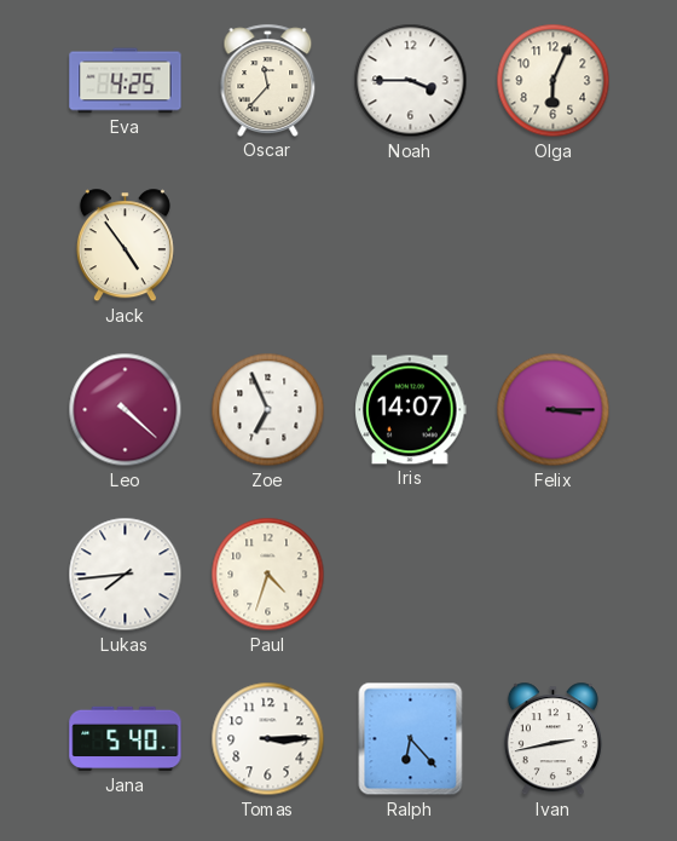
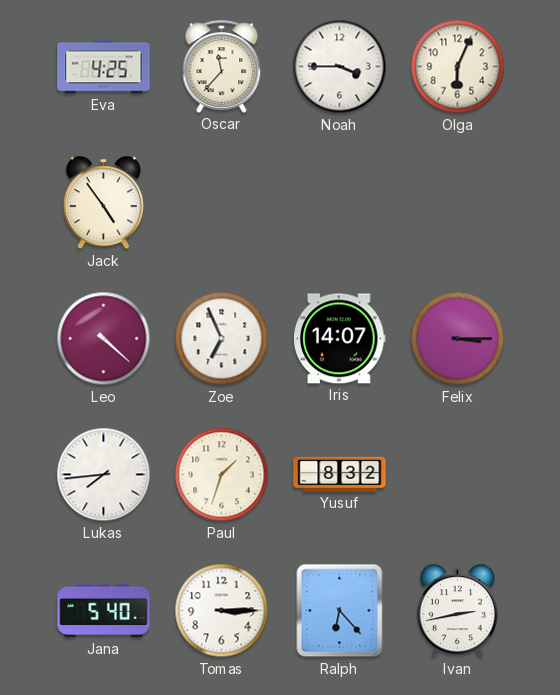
Paul: 4:33 -> 1:33 (222, 475)
Yusuf: none -> 8:32 (340, 474)
